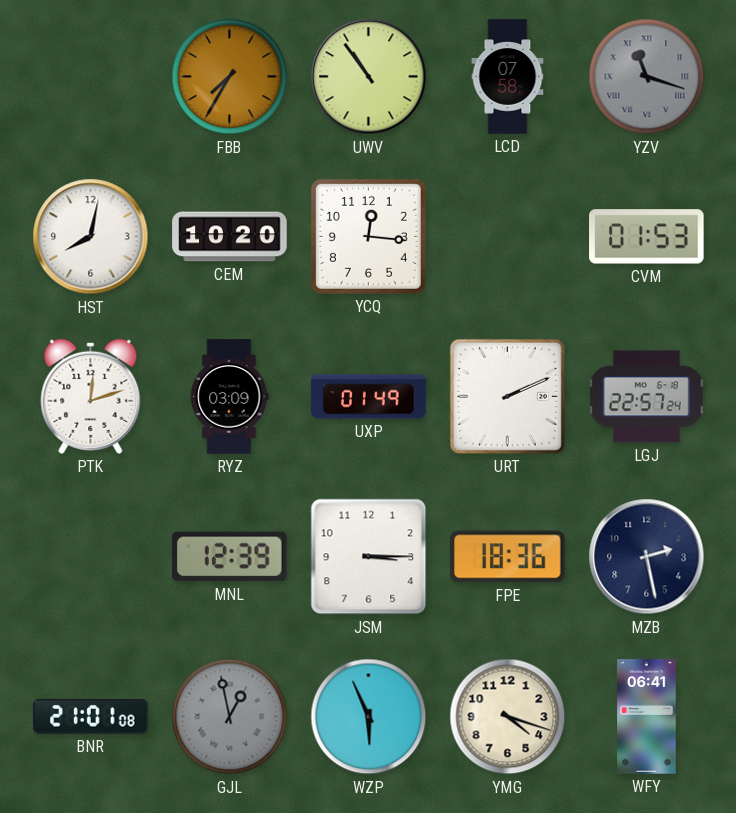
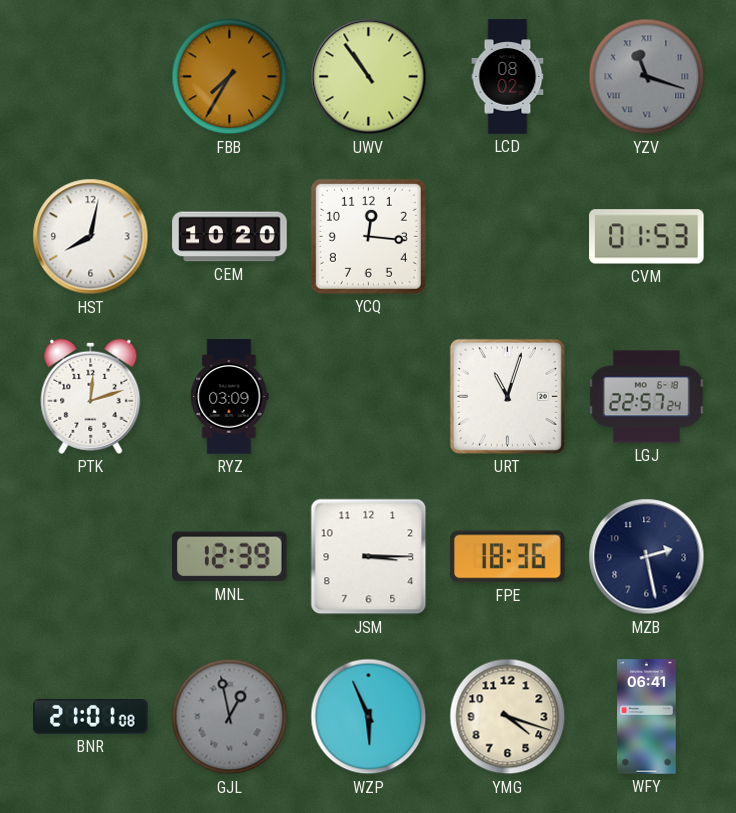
LCD: 07:58 -> 08:02 (508, 77)
UXP: 01:49 -> none (369, 397)
URT: 2:11 -> 11:03 (507, 396)
